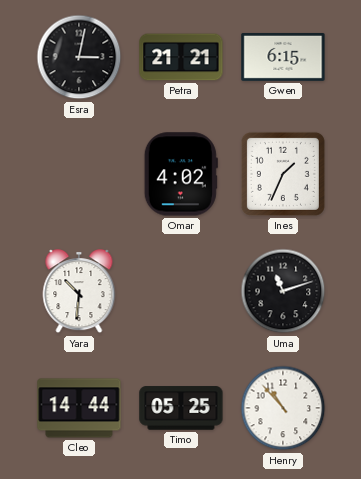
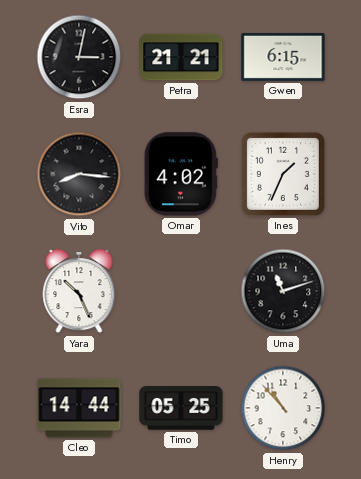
Vito: none -> 8:16 (79, 174)
Yara: 10:31 -> 10:26 (79, 292)
